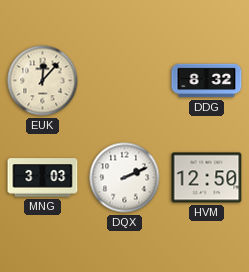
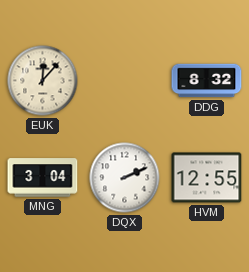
MNG: 3:03 -> 3:04 (43, 178)
HVM: 12:50 -> 12:55 (207, 178)
